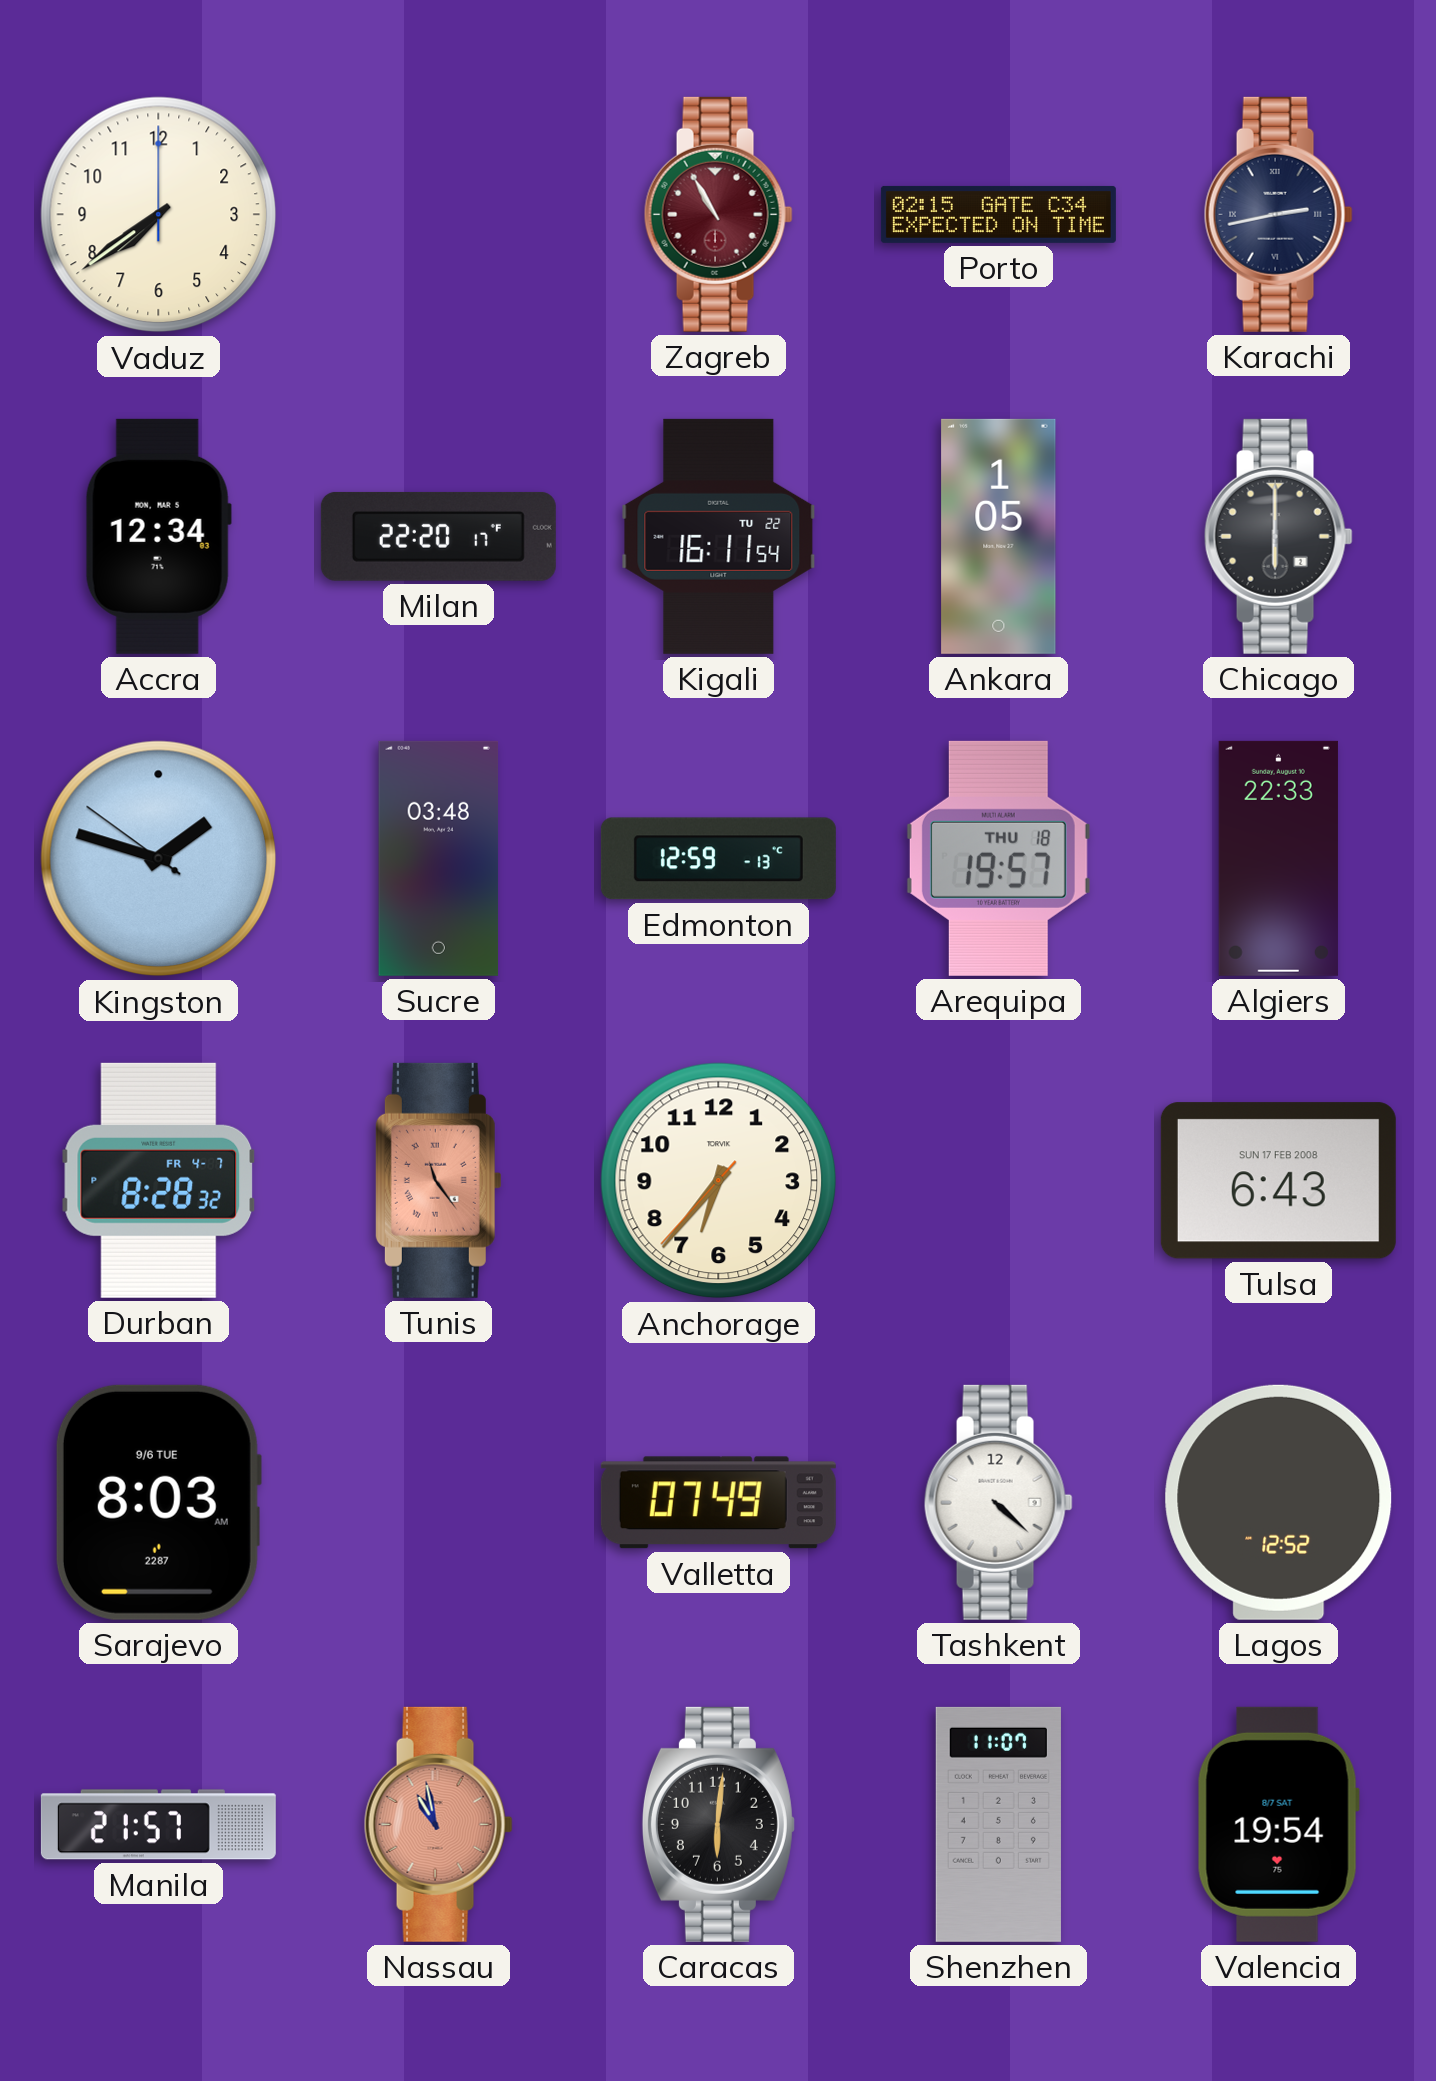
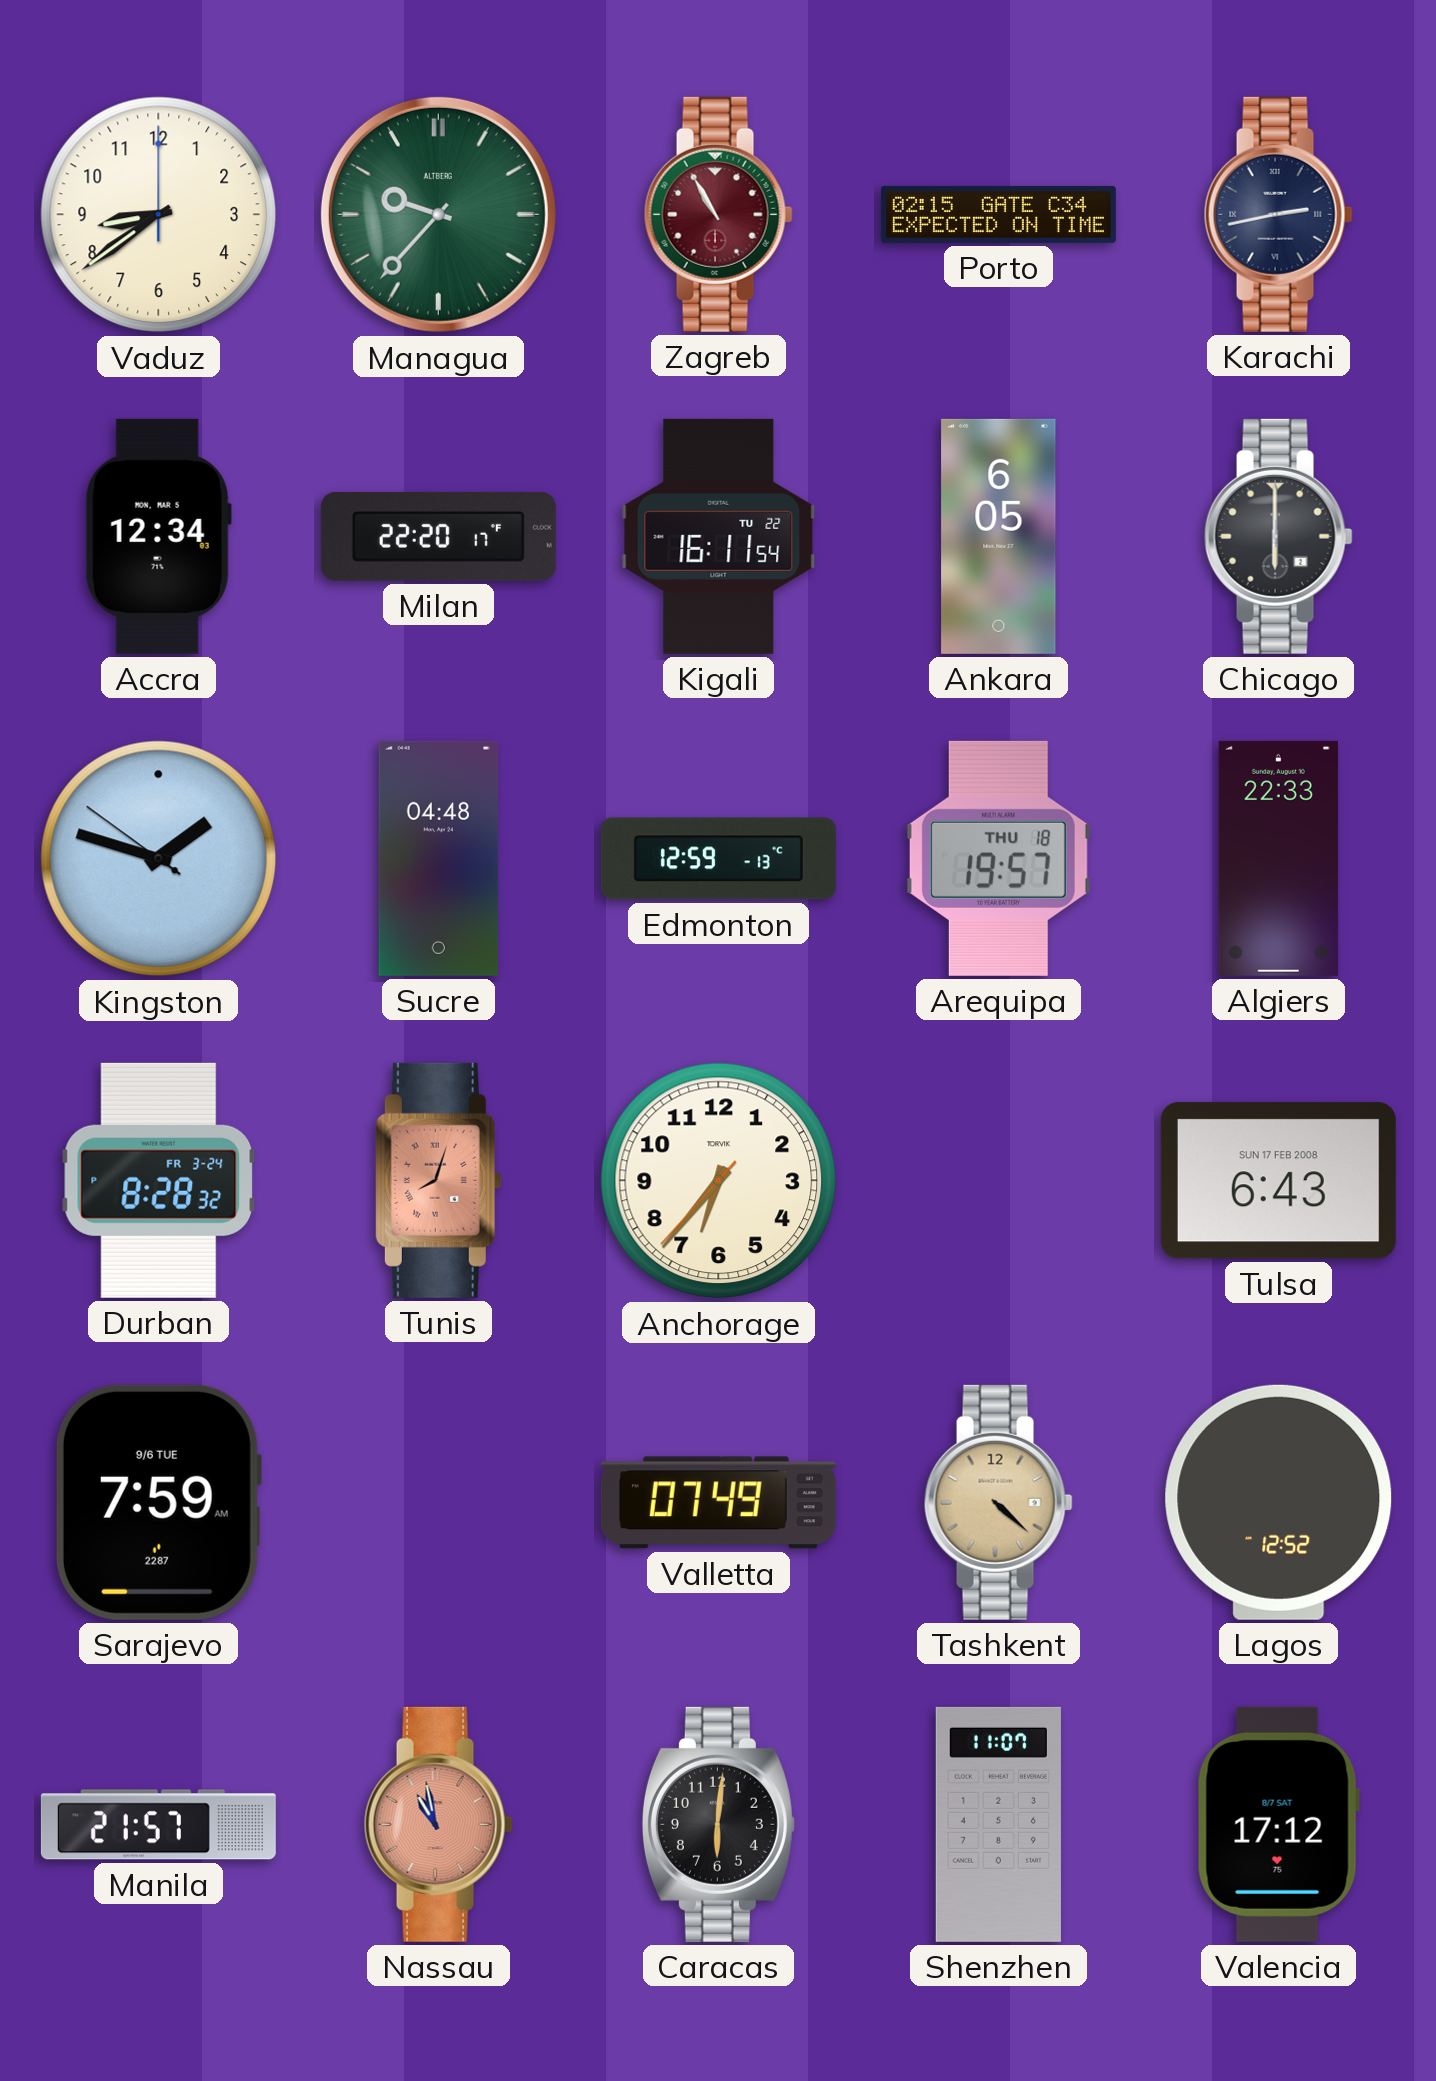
Vaduz: 7:39 -> 8:39 (159, 215)
Managua: none -> 9:37 (438, 214)
Ankara: 1:05 -> 6:05 (999, 536)
Sucre: 03:48 -> 04:48 (439, 858)
Durban date: FR 4-7 -> FR 3-24 (159, 1180)
Tunis: 11:24 -> 8:03 (438, 1180)
Sarajevo: 8:03 -> 7:59 (158, 1502)
Tashkent dial: white -> champagne (998, 1502)
Valencia: 19:54 -> 17:12 (1278, 1824)
